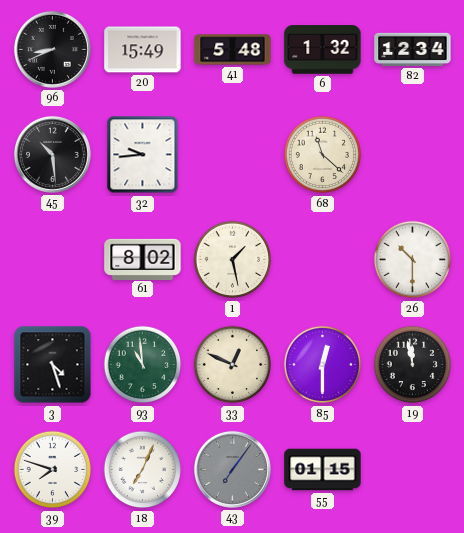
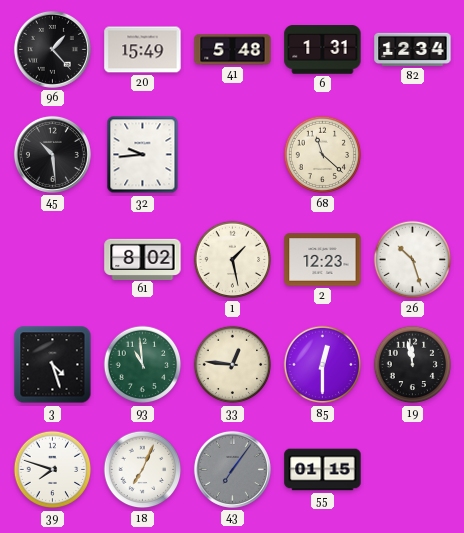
96: 8:41 -> 1:23 (52, 49)
6: 1:32 -> 1:31 (323, 50)
2: none -> 12:23 (323, 260)
26: 10:30 -> 10:27 (413, 260)
33: 12:49 -> 12:46 (233, 365)
